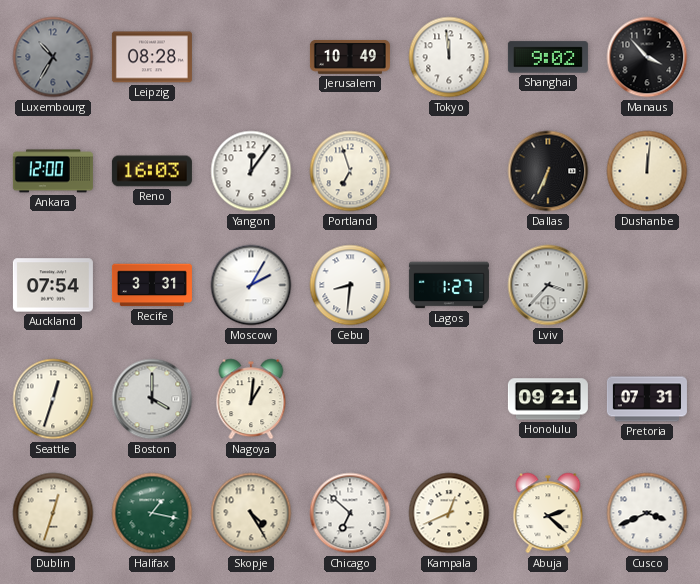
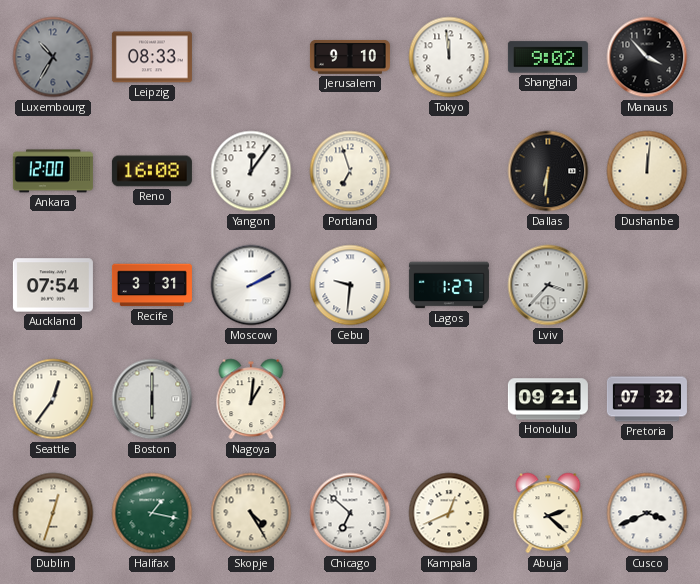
Leipzig: 08:28 -> 08:33 (152, 57)
Jerusalem: 10:49 -> 9:10 (350, 57)
Reno: 16:03 -> 16:08 (152, 171)
Dallas: 6:34 -> 6:31 (548, 171)
Moscow: 2:05 -> 2:10 (251, 285)
Cebu: 8:31 -> 9:31 (350, 285)
Seattle: 12:33 -> 12:36 (53, 399)
Boston: 4:00 -> 6:00 (152, 399)
Pretoria: 07:31 -> 07:32 (647, 399)
